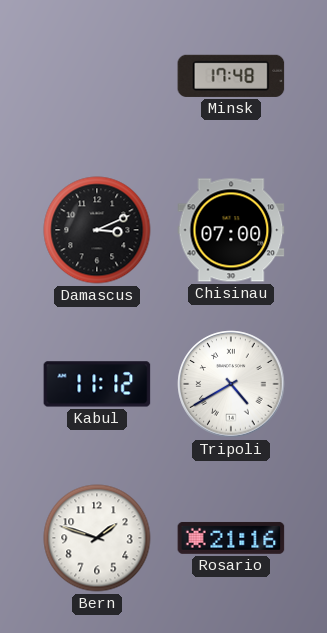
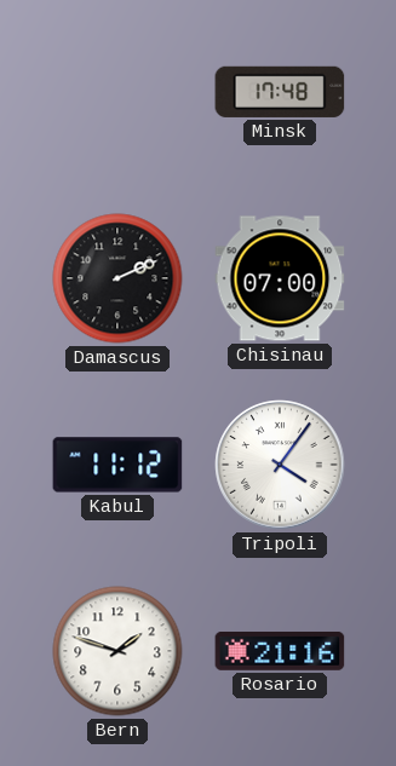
Damascus: 3:11 -> 2:11 (117, 278)
Tripoli: 4:40 -> 4:06 (280, 465)
